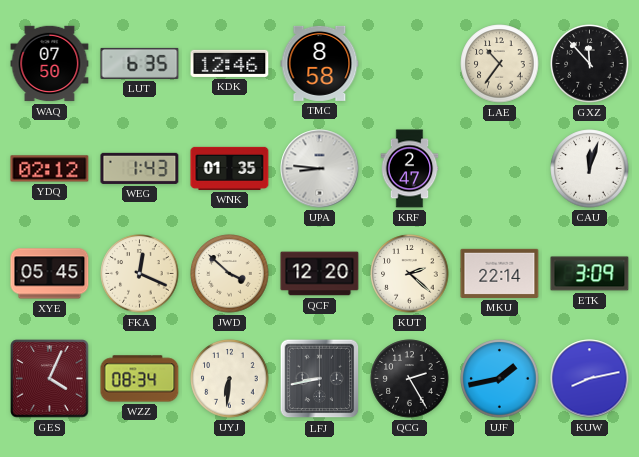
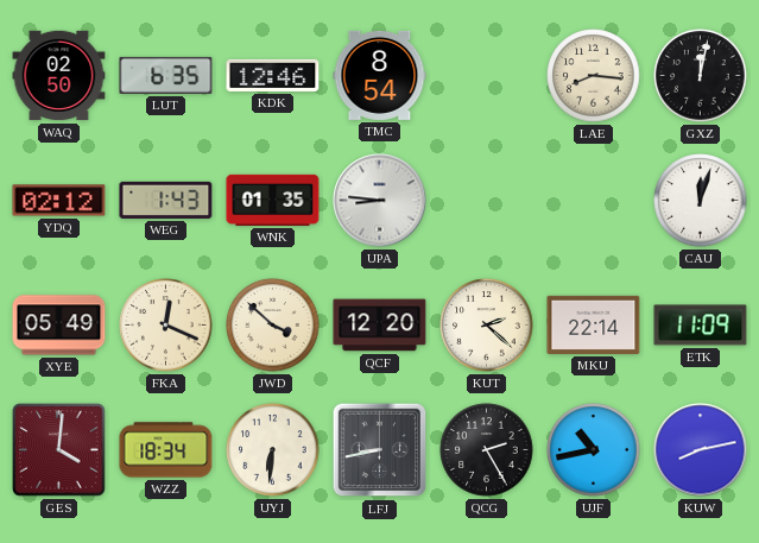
WAQ: 07:50 -> 02:50 (59, 76)
TMC: 8:58 -> 8:54 (380, 75)
LAE: 10:36 -> 8:16 (594, 76)
GXZ: 11:53 -> 12:02 (701, 76)
KRF: 2:47 -> none (410, 169)
XYE: 05:45 -> 05:49 (59, 326)
ETK: 3:09 -> 11:09 (701, 326)
GES: 4:04 -> 4:01 (59, 450)
WZZ: 08:34 -> 18:34 (166, 450)
UJF: 1:43 -> 10:43 (594, 450)
